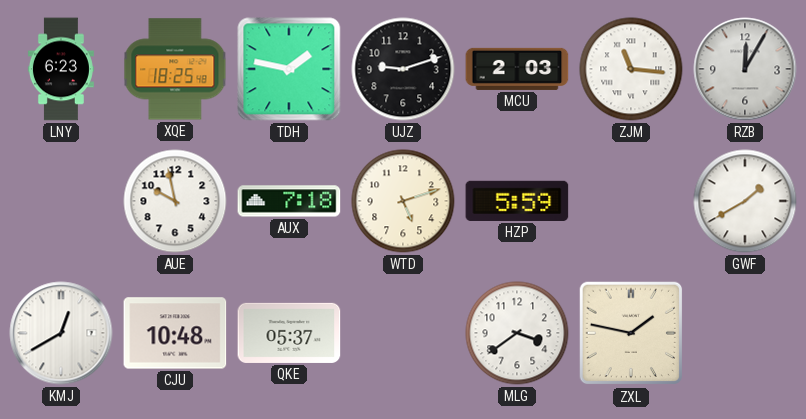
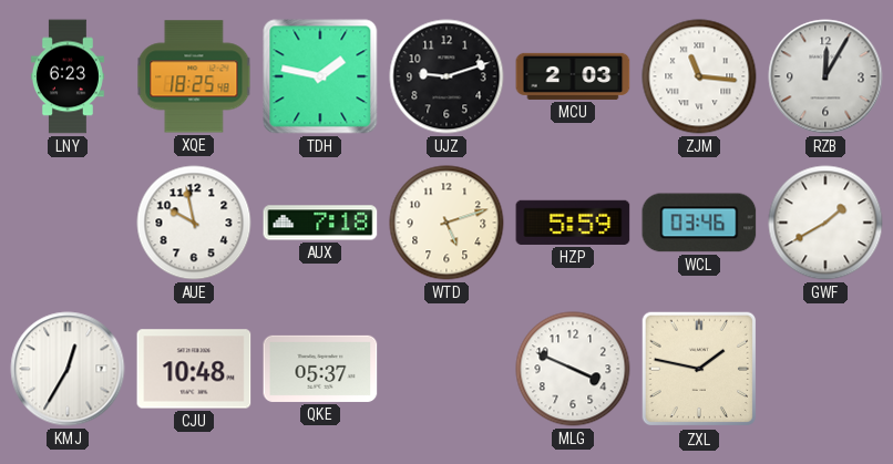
WCL: none -> 03:46 (699, 223)
KMJ: 12:40 -> 12:35 (68, 369)
MLG: 3:39 -> 3:49 (573, 369)
